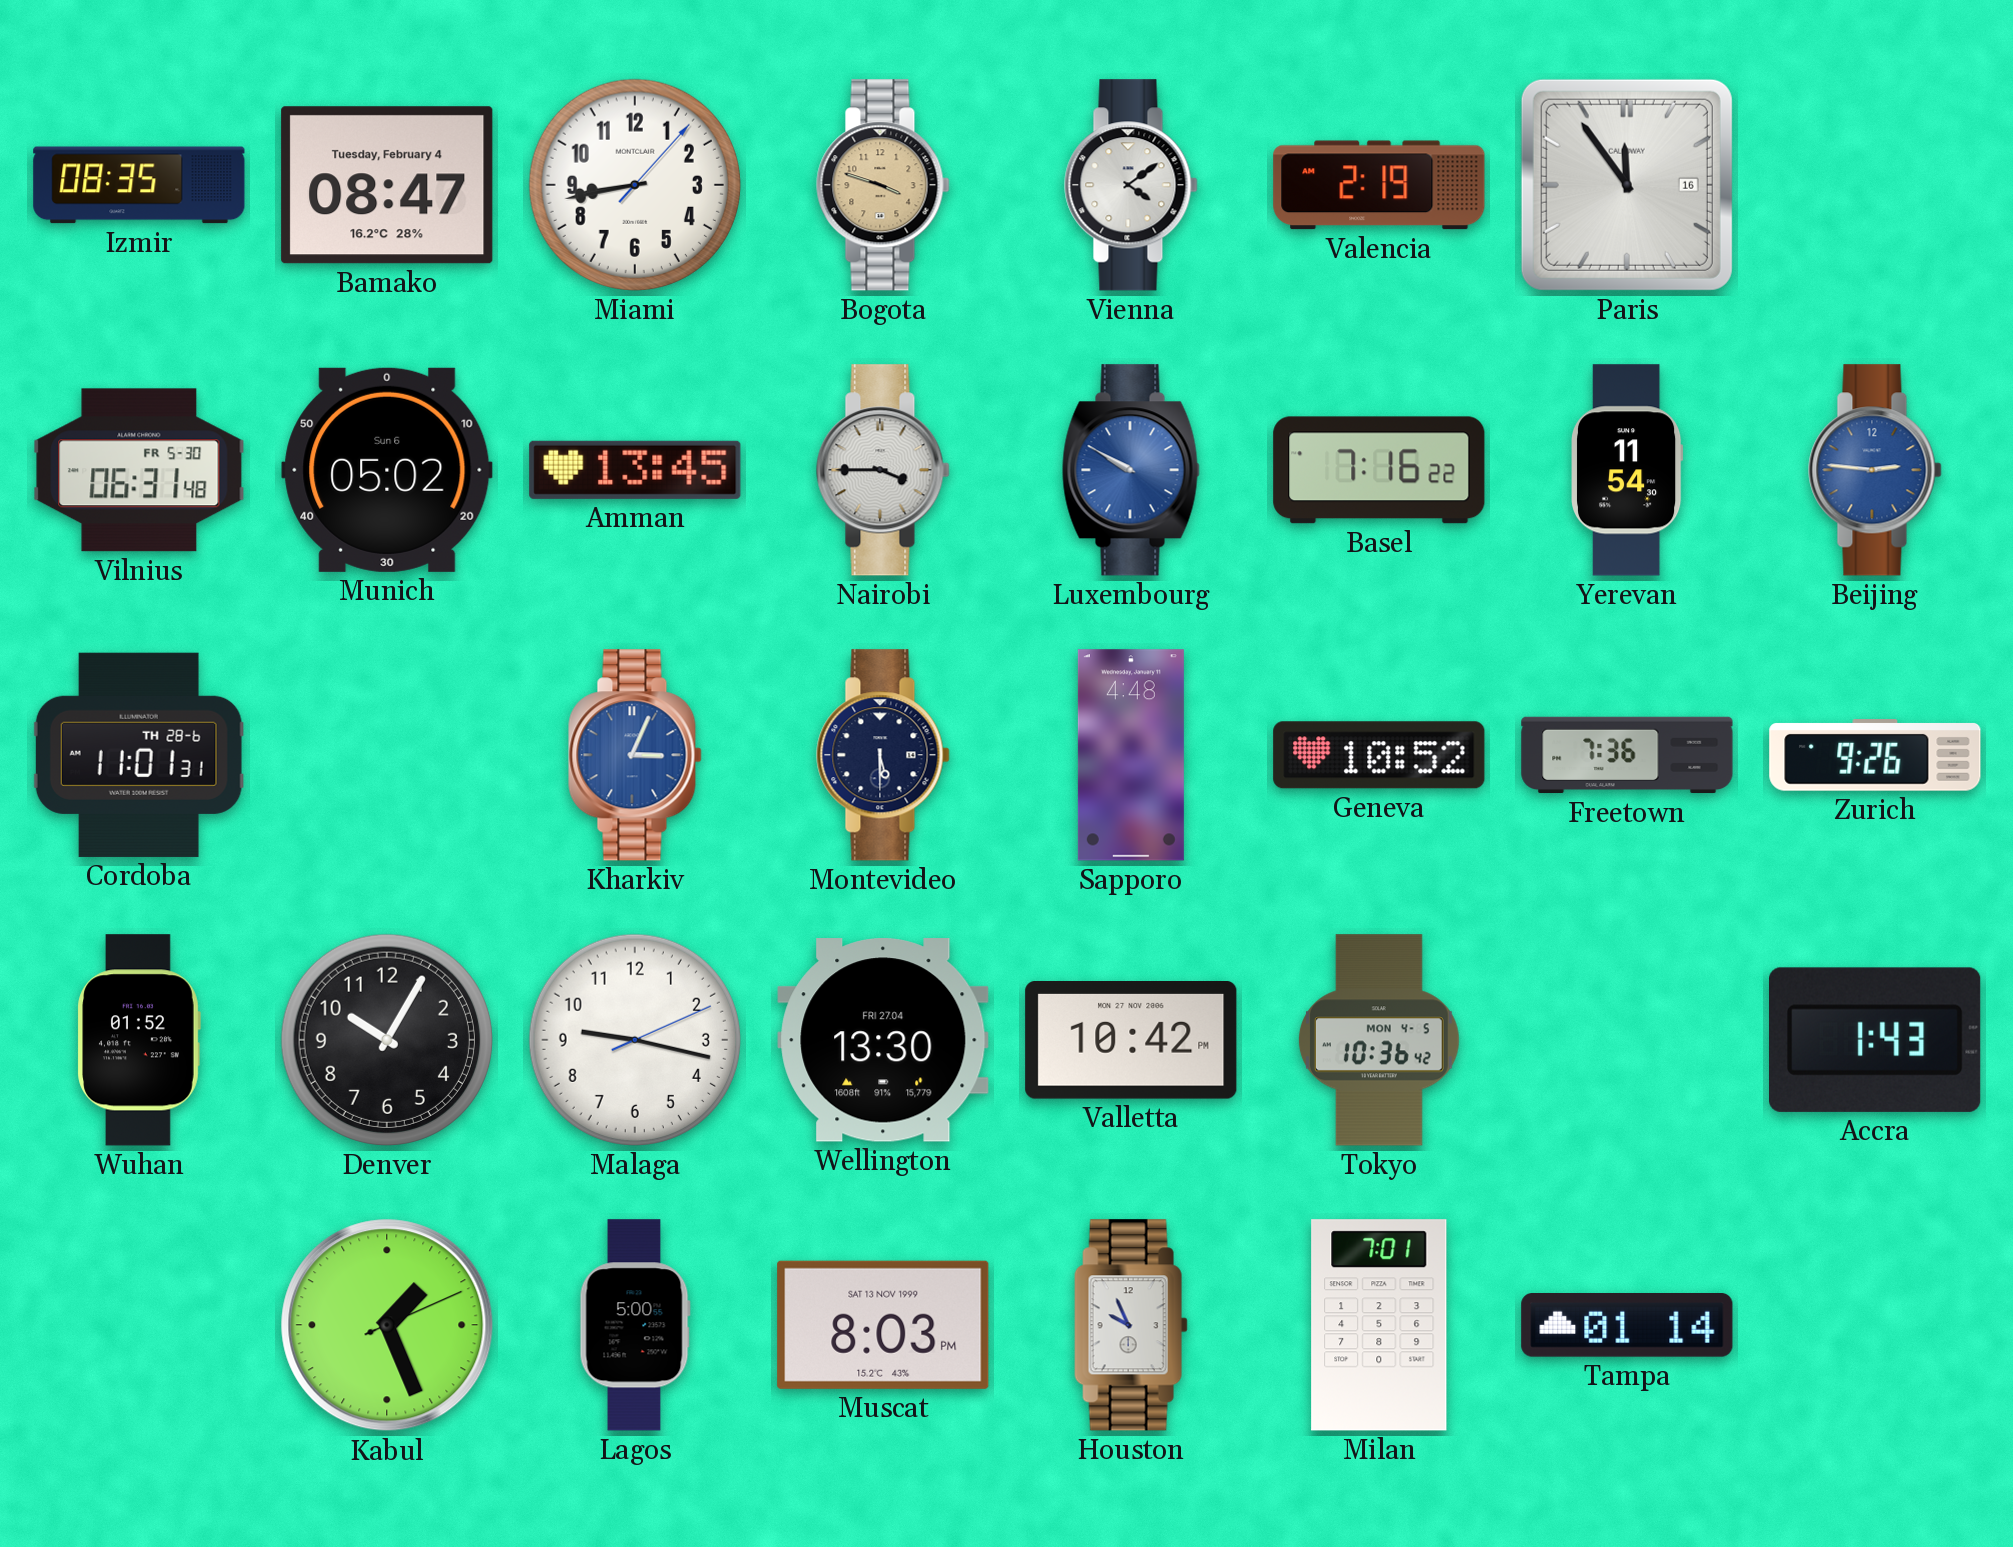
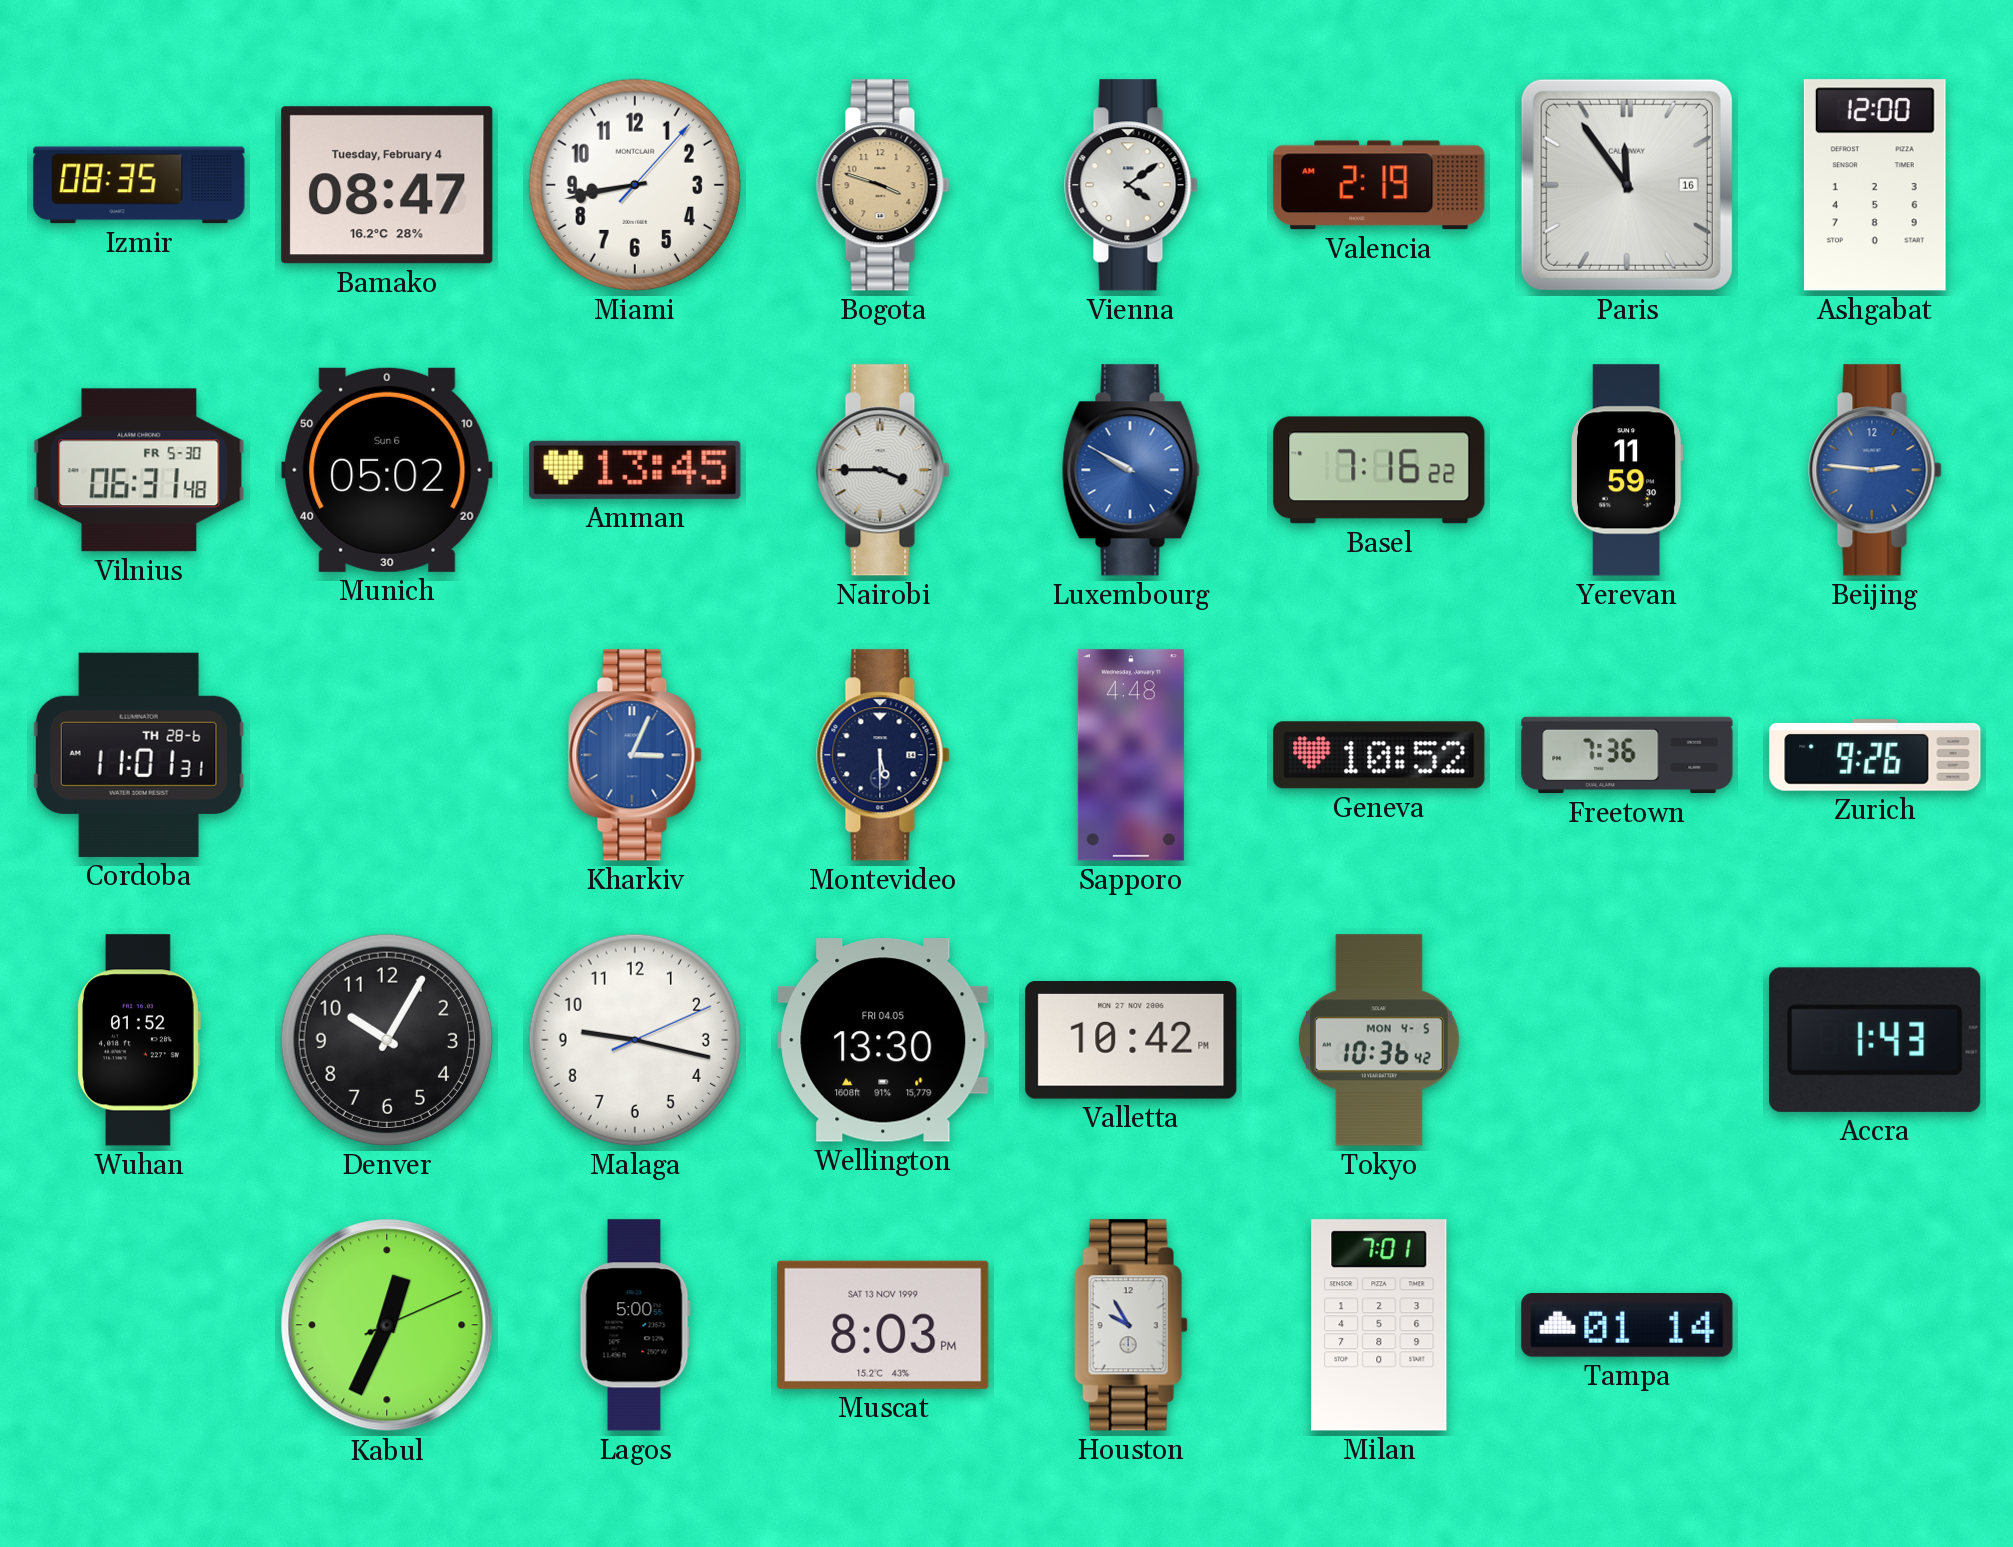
Ashgabat: none -> 12:00 (1875, 185)
Yerevan: 11:54 -> 11:59 (1628, 470)
Wellington date: FRI 27.04 -> FRI 04.05 (883, 1040)
Kabul: 1:26 -> 12:34 (387, 1325)
Houston: 9:56 -> 9:55 (1131, 1325)
